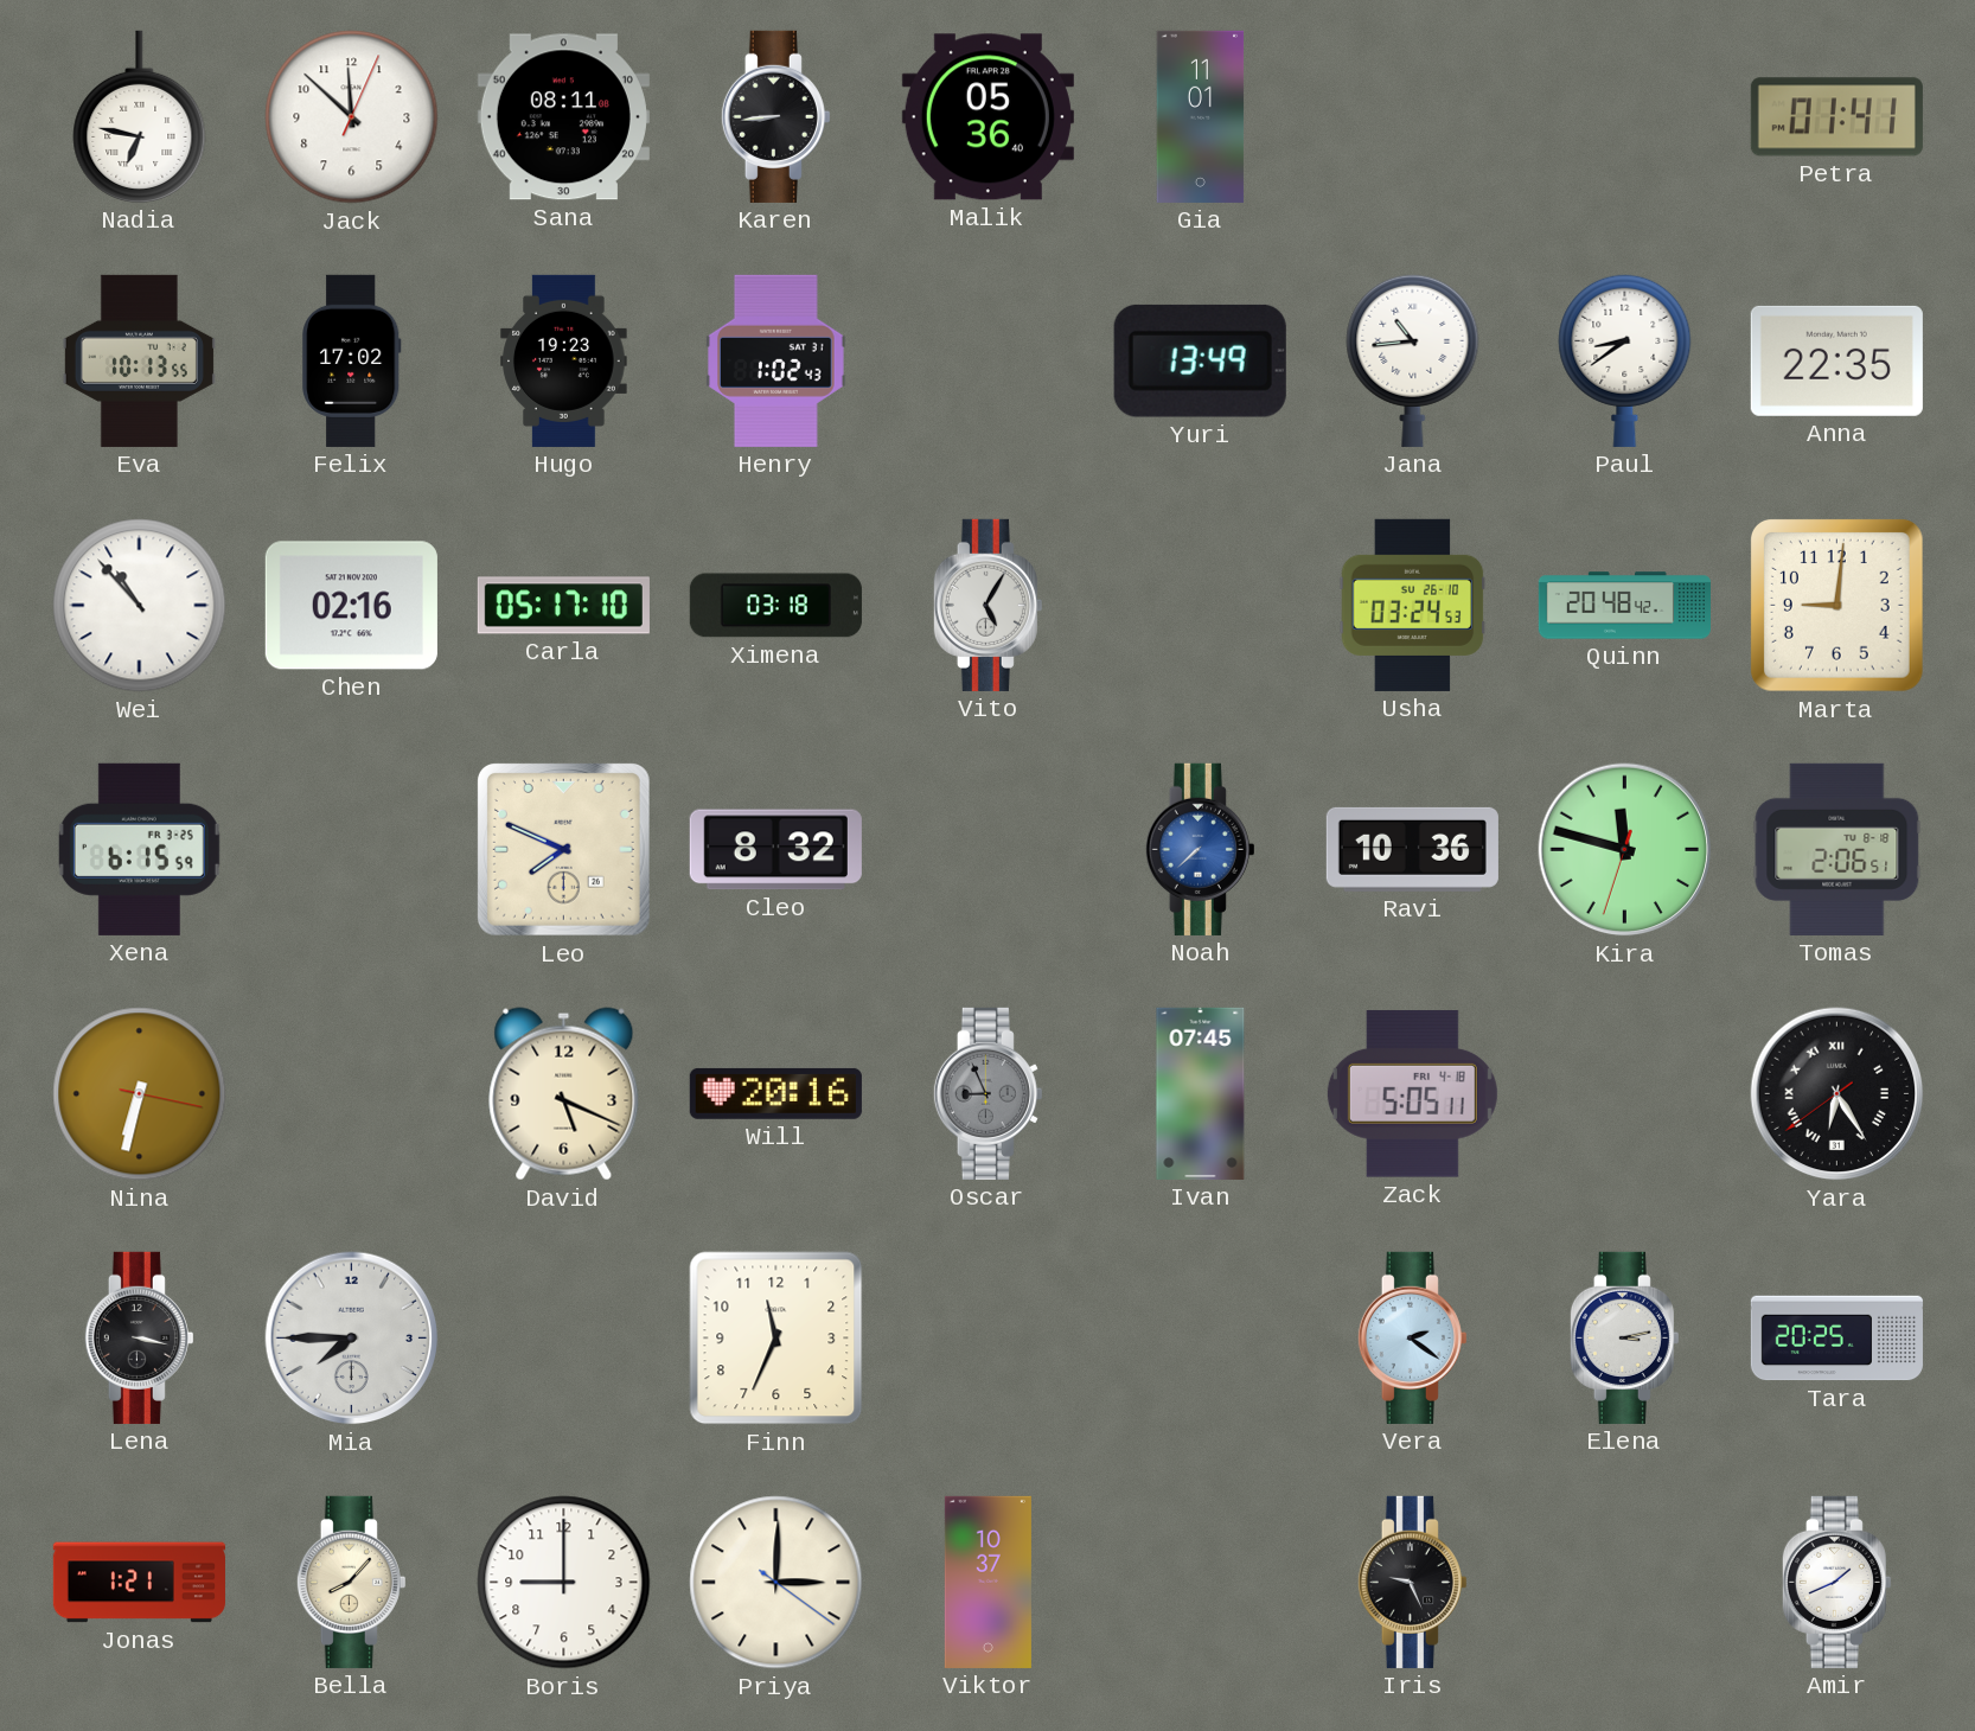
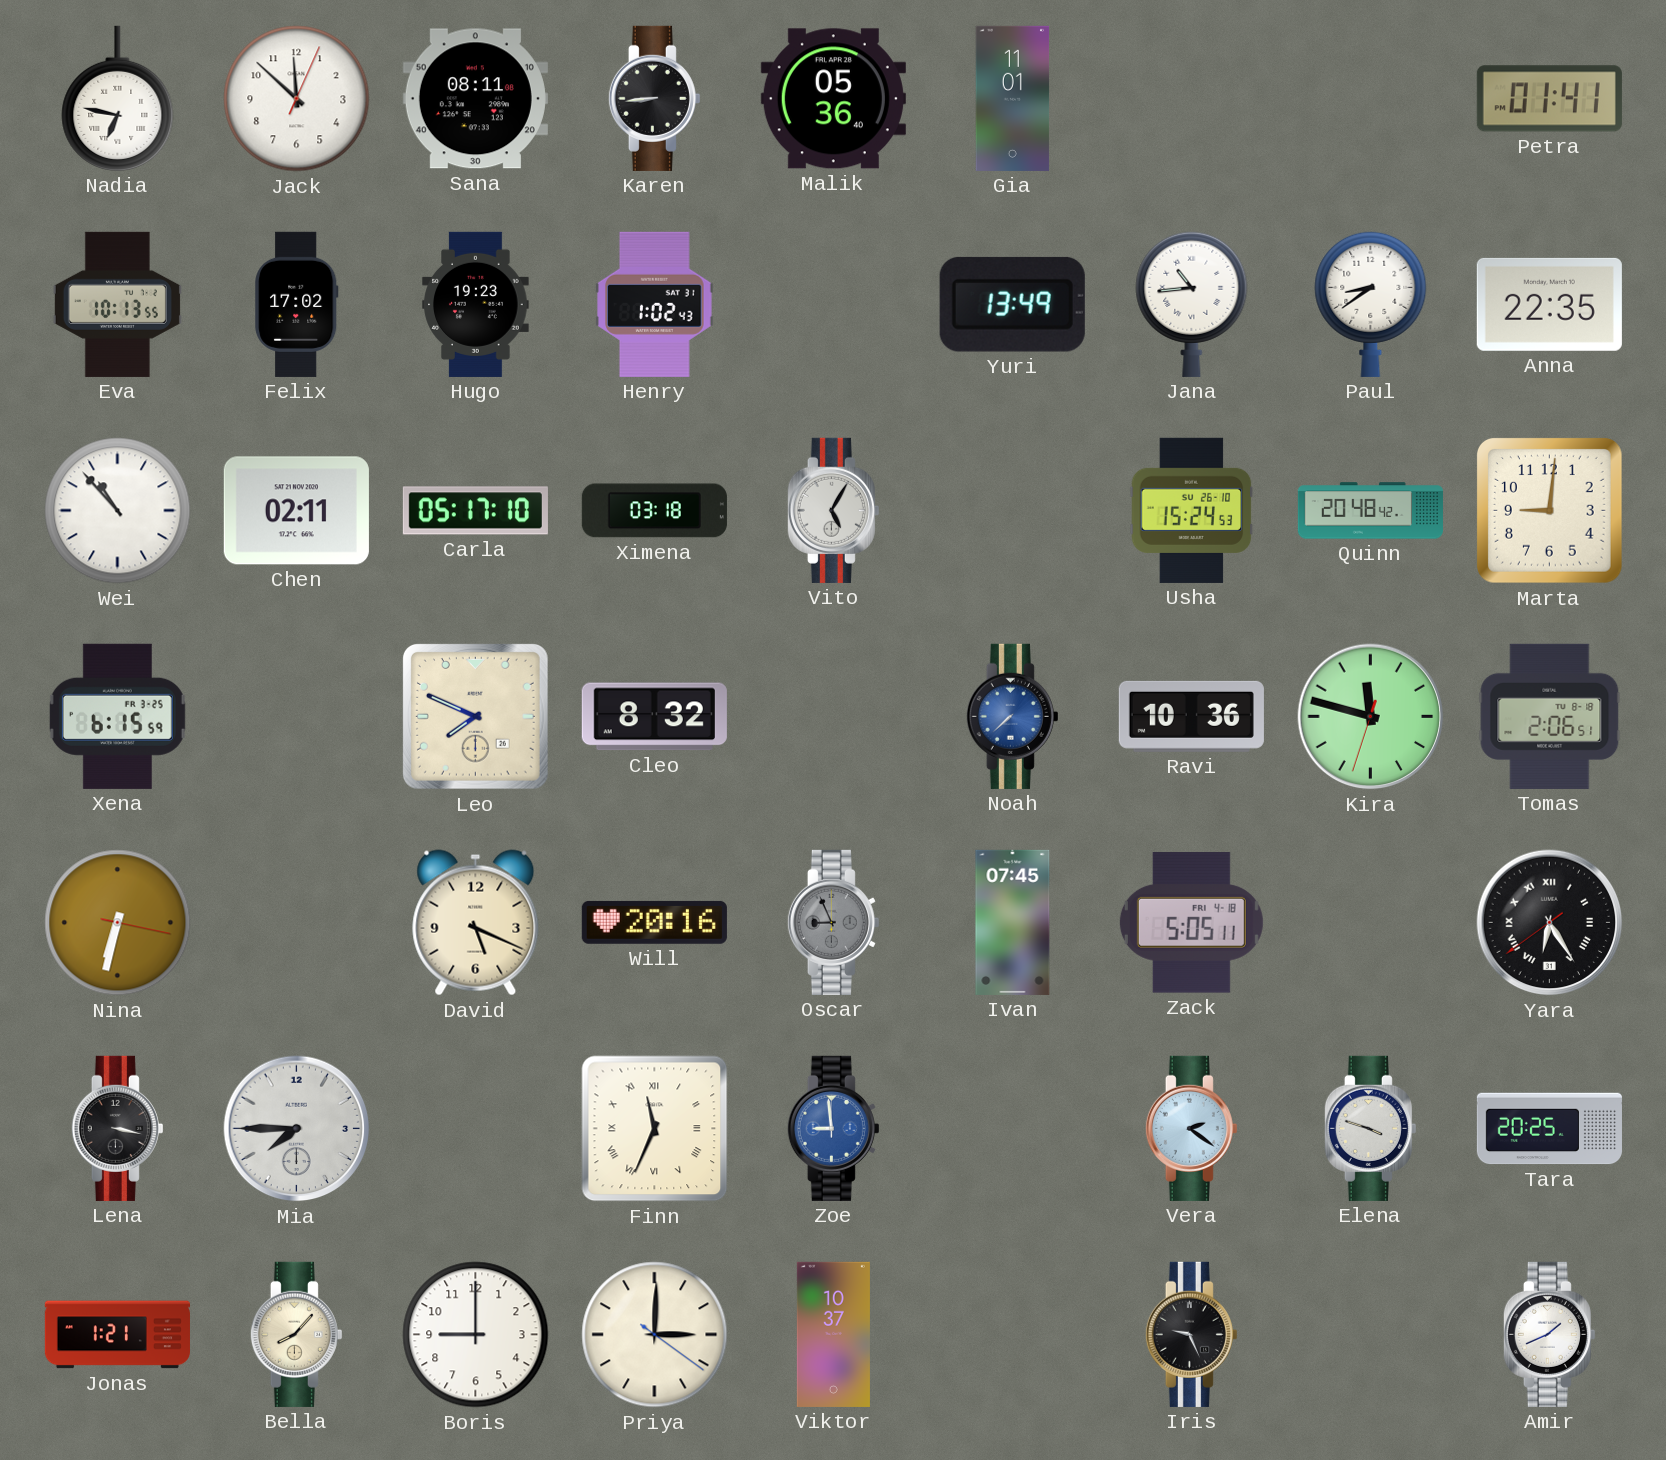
Chen: 02:16 -> 02:11 (296, 511)
Usha: 03:24 -> 15:24 (1192, 510)
Finn numerals: Arabic -> Roman (655, 1129)
Zoe: none -> 8:59 (833, 1128)
Elena: 3:13 -> 3:48 (1370, 1128)
